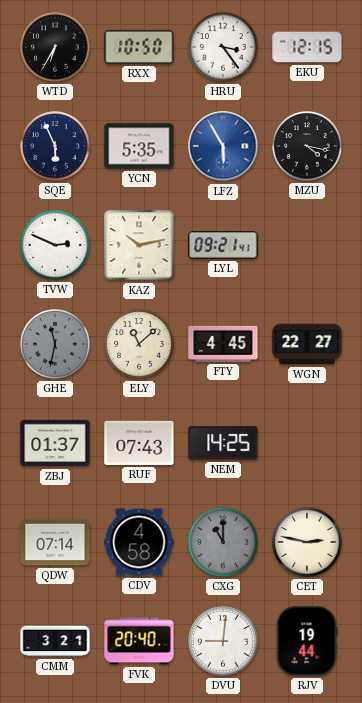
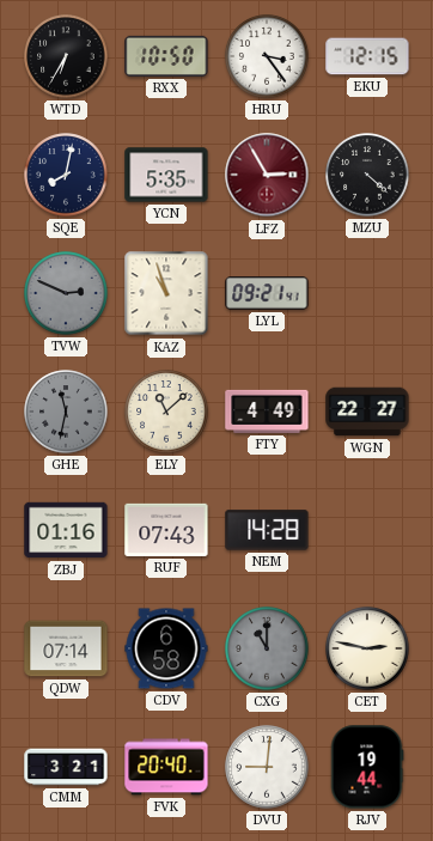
SQE: 5:56 -> 8:02 (66, 175)
LFZ: 5:55 -> 2:55 (267, 175)
LFZ dial: blue -> burgundy (267, 175)
MZU: 4:17 -> 4:22 (367, 175)
TVW dial: white -> grey (66, 293)
KAZ: 10:13 -> 10:57 (166, 293)
FTY: 4:45 -> 4:49 (267, 412)
ZBJ: 01:37 -> 01:16 (66, 530)
NEM: 14:25 -> 14:28 (267, 530)
CDV: 4:58 -> 6:58 (166, 648)
